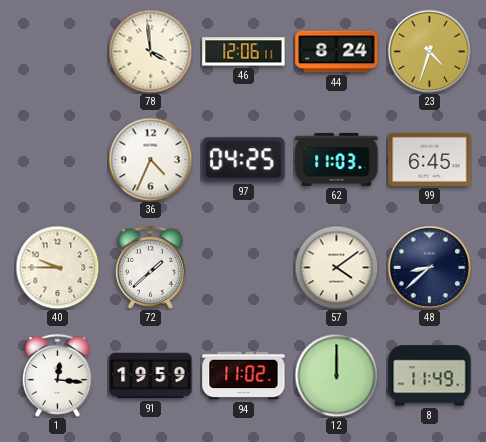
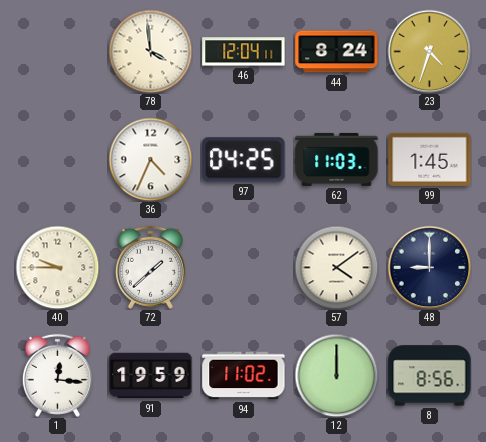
46: 12:06 -> 12:04 (244, 52)
99: 6:45 -> 1:45 (430, 159)
48: 8:38 -> 9:00 (429, 267)
8: 11:49 -> 8:56 (430, 376)
